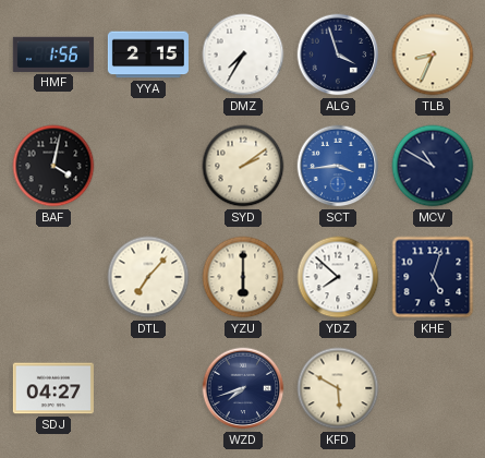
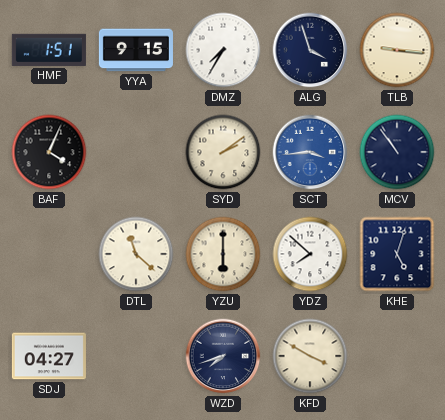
HMF: 1:56 -> 1:51 (49, 50)
YYA: 2:15 -> 9:15 (136, 50)
TLB: 8:34 -> 9:16 (397, 50)
BAF: 4:02 -> 4:04 (49, 152)
MCV: 10:50 -> 10:54 (397, 152)
DTL: 7:07 -> 11:22 (136, 254)
KFD: 5:50 -> 3:50 (310, 356)
